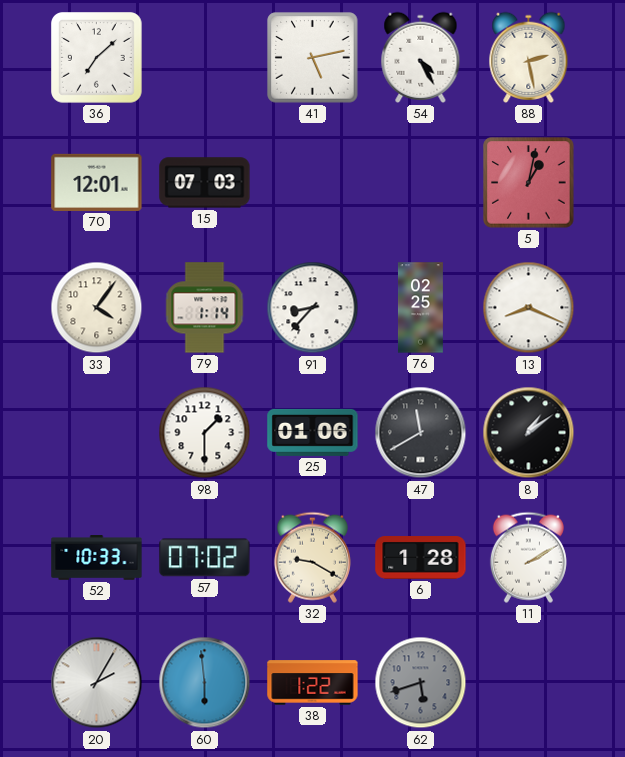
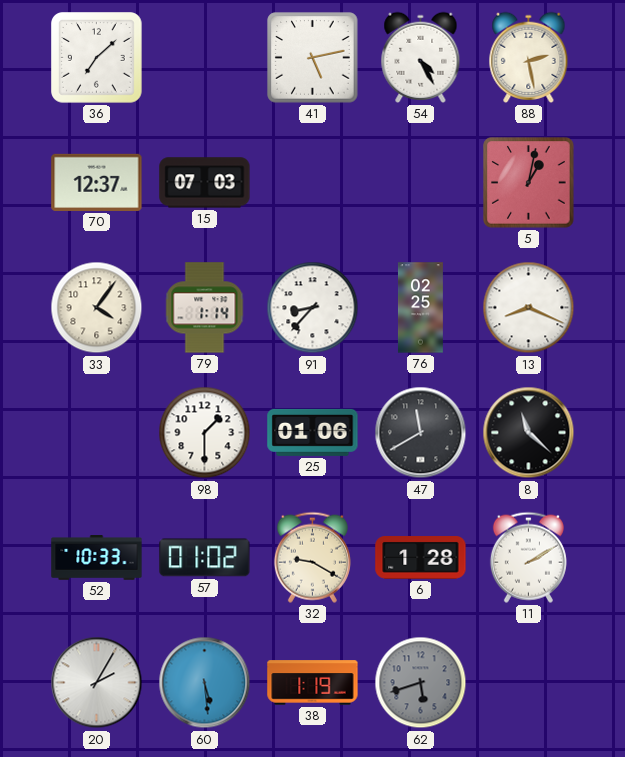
70: 12:01 -> 12:37 (97, 182)
8: 1:09 -> 11:22 (529, 433)
57: 07:02 -> 01:02 (205, 558)
60: 5:59 -> 5:29 (205, 683)
38: 1:22 -> 1:19 (313, 683)
